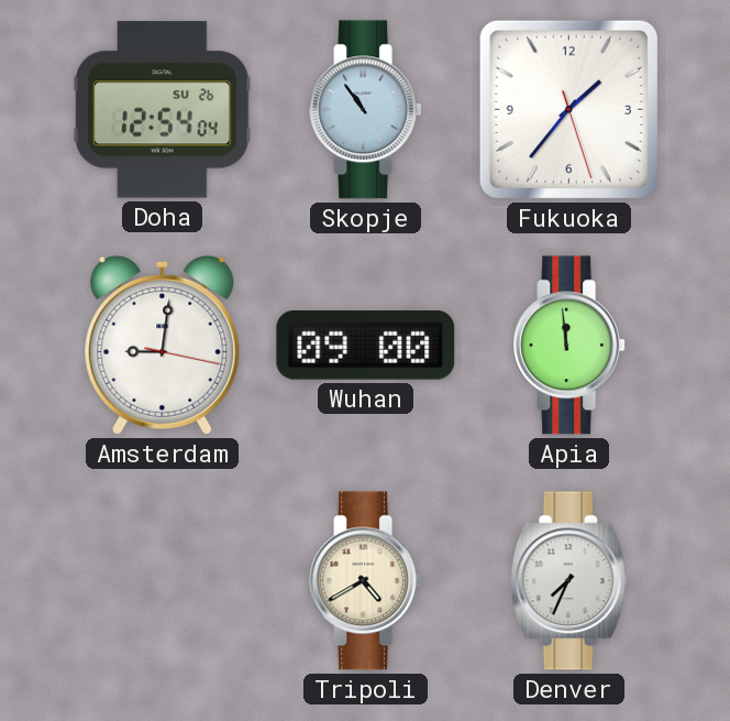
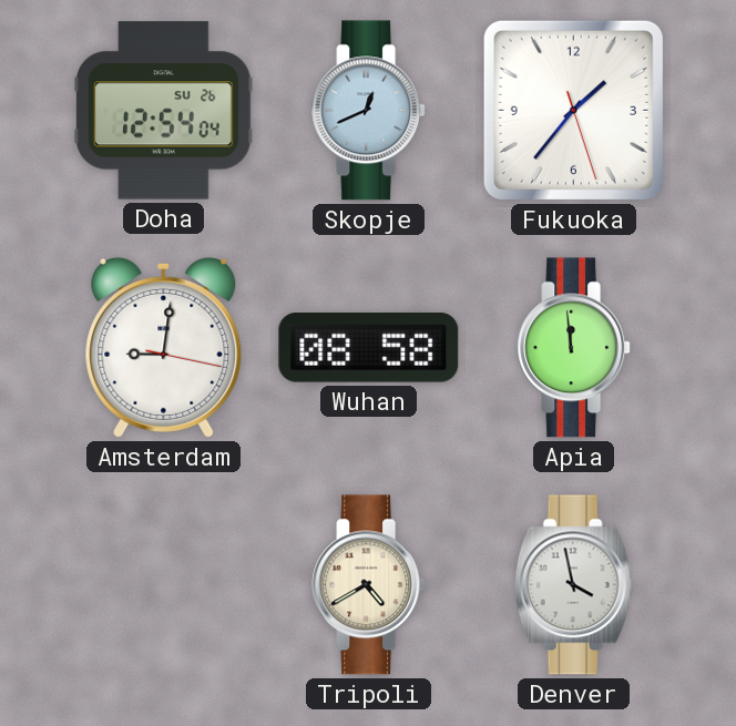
Skopje: 10:54 -> 12:41 (369, 111)
Wuhan: 09:00 -> 08:58 (369, 348)
Denver: 7:34 -> 3:58 (574, 585)
